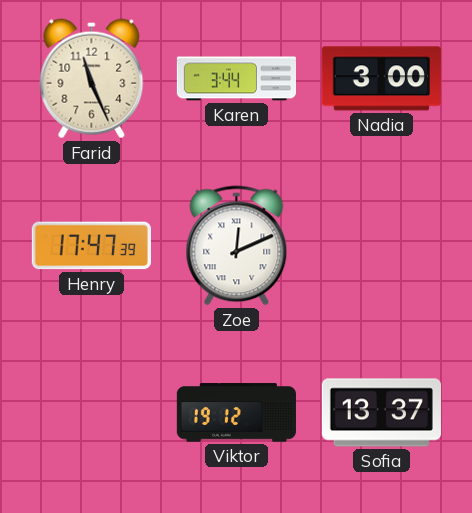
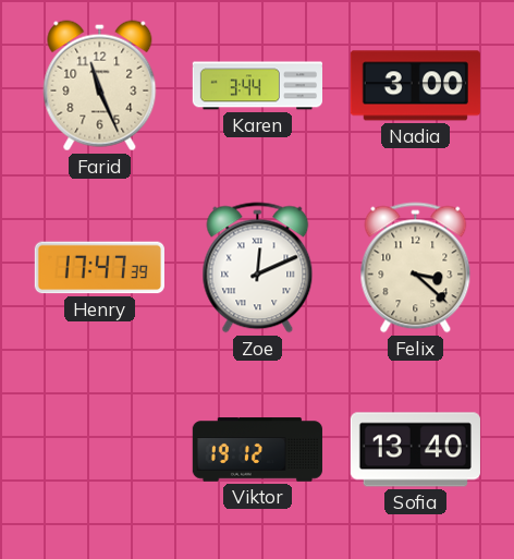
Felix: none -> 3:22 (416, 268)
Sofia: 13:37 -> 13:40 (415, 450)
